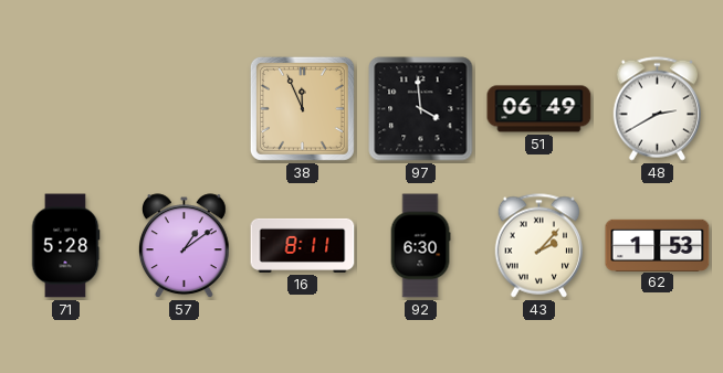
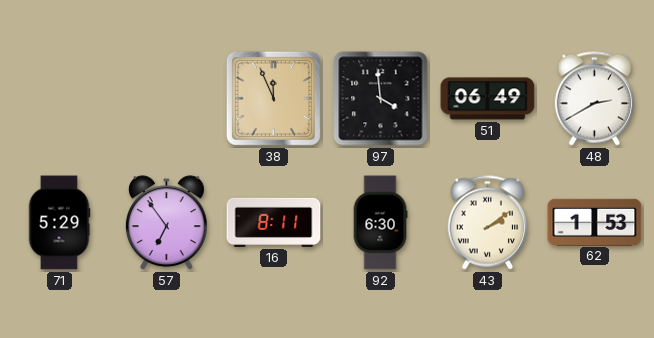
71: 5:28 -> 5:29 (59, 223)
57: 1:09 -> 6:54 (166, 223)
43: 2:07 -> 2:09 (487, 223)
